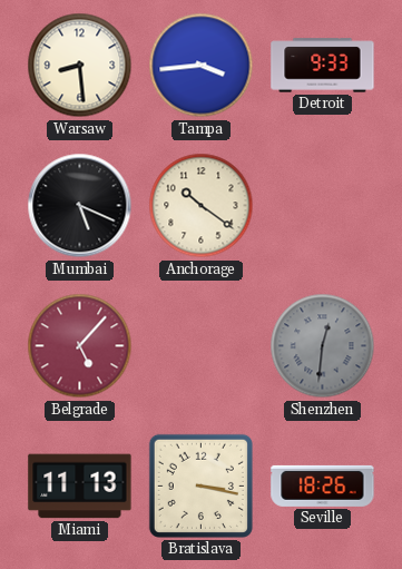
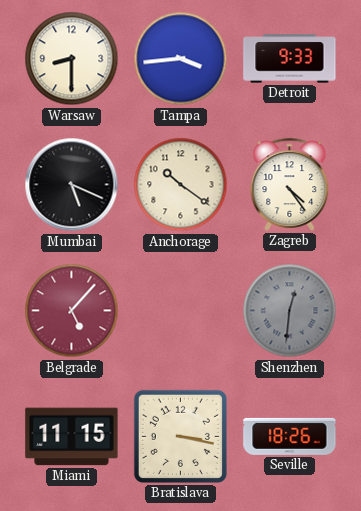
Warsaw: 8:29 -> 8:30 (72, 59)
Zagreb: none -> 4:24 (290, 184)
Miami: 11:13 -> 11:15 (72, 437)
